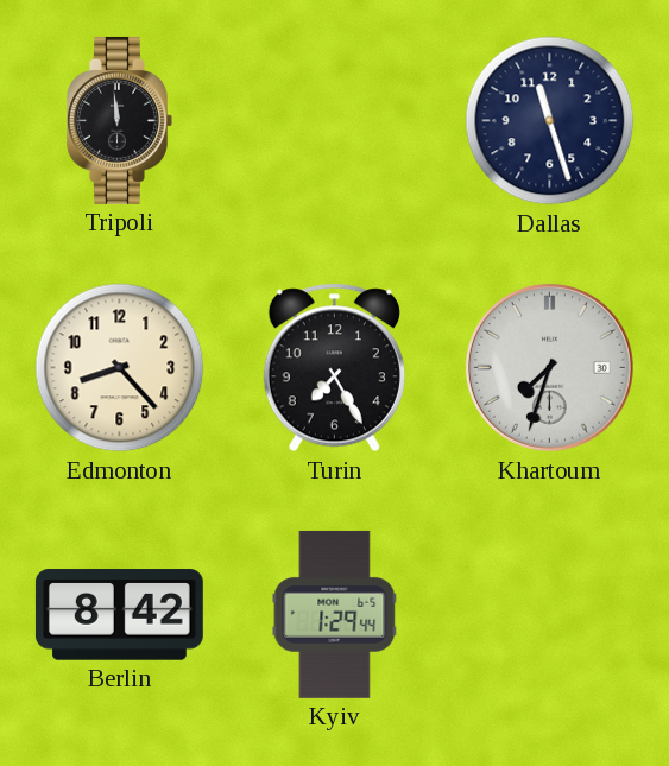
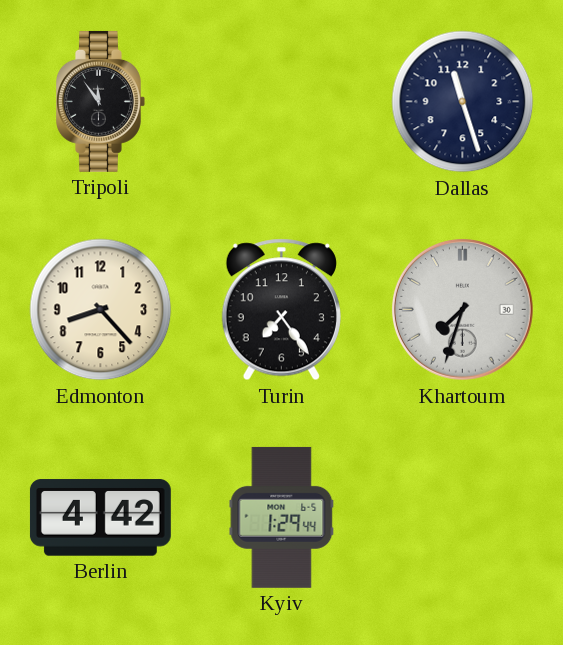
Tripoli: 11:59 -> 11:54 (101, 101)
Turin: 7:25 -> 7:24 (281, 310)
Berlin: 8:42 -> 4:42 (100, 518)
